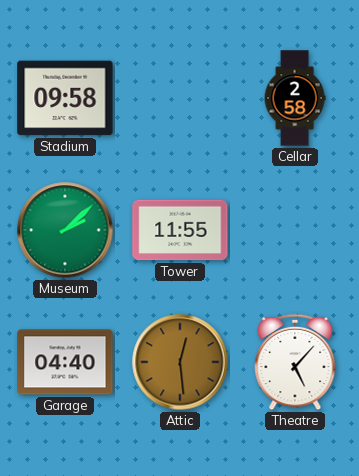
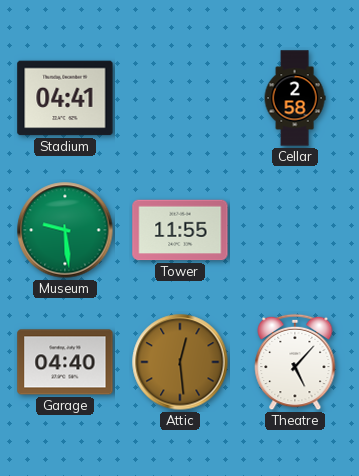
Stadium: 09:58 -> 04:41 (65, 98)
Museum: 2:08 -> 9:29 (65, 230)
